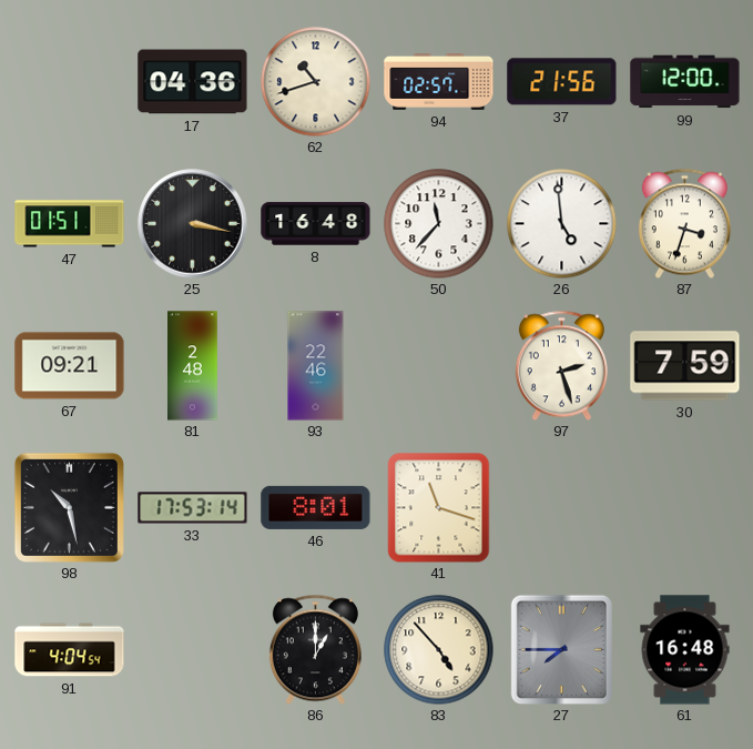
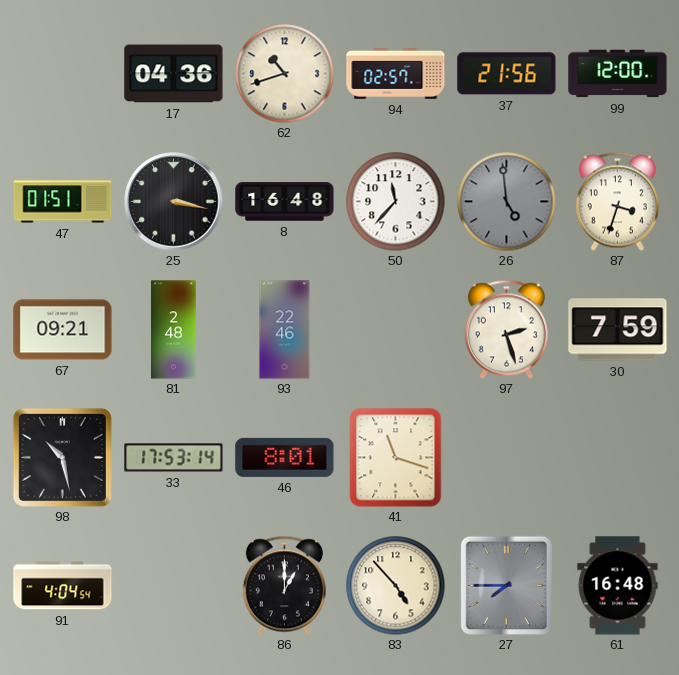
26 dial: white -> grey (507, 202)
